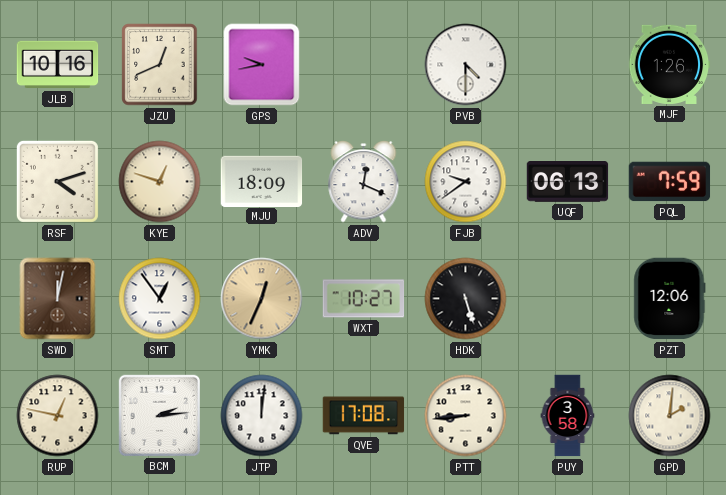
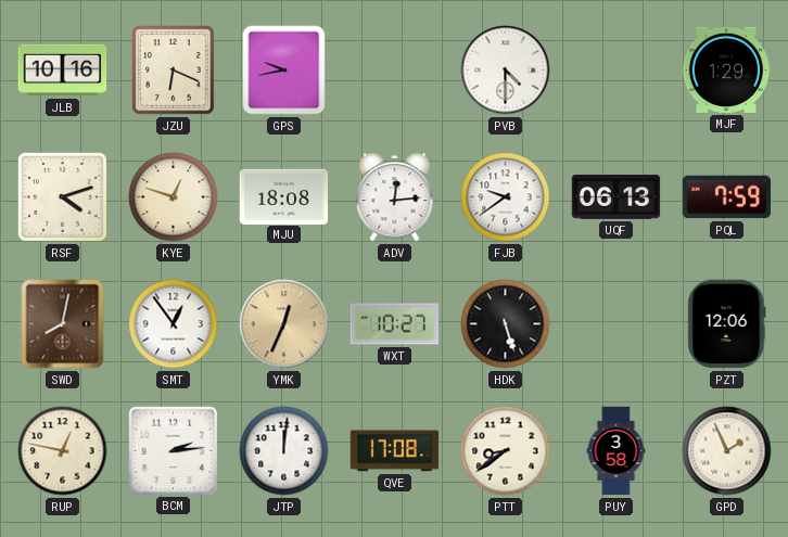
JZU: 12:41 -> 6:19 (174, 71)
MJF: 1:26 -> 1:29 (726, 69)
MJU: 18:09 -> 18:08 (284, 196)
ADV: 12:19 -> 12:14 (395, 197)
SWD: 12:02 -> 8:02 (63, 324)
PTT: 8:44 -> 8:39 (506, 451)
GPD: 2:01 -> 1:56 (727, 451)
